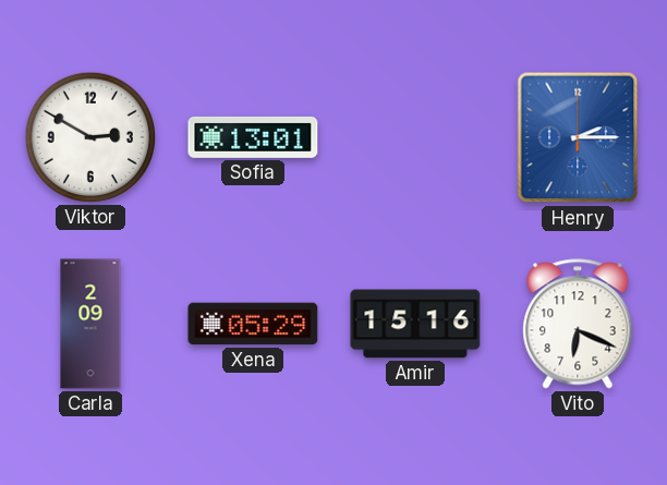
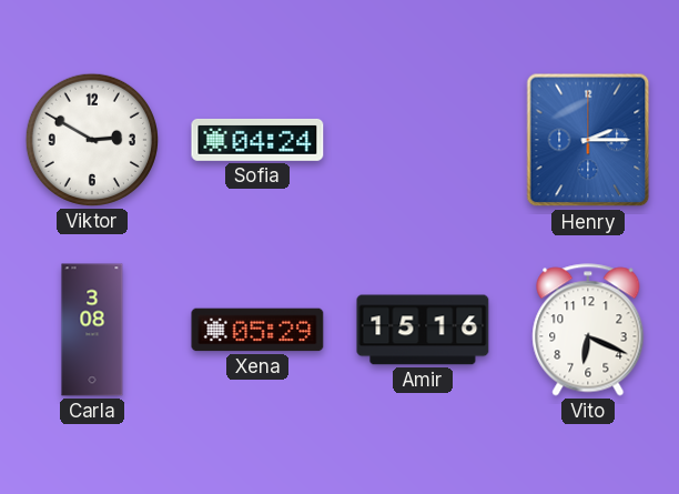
Sofia: 13:01 -> 04:24 (257, 140)
Carla: 2:09 -> 3:08 (92, 330)
